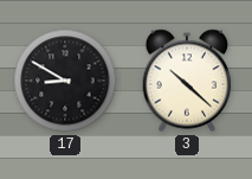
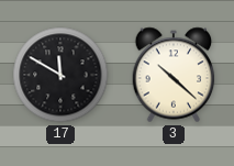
17: 8:50 -> 11:50 (60, 75)
